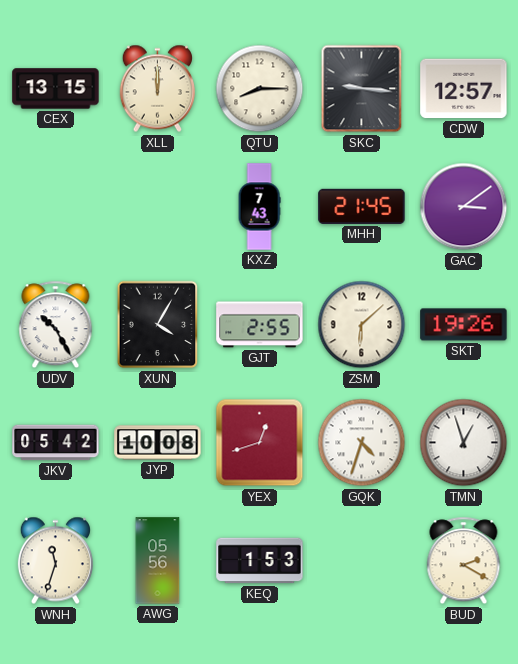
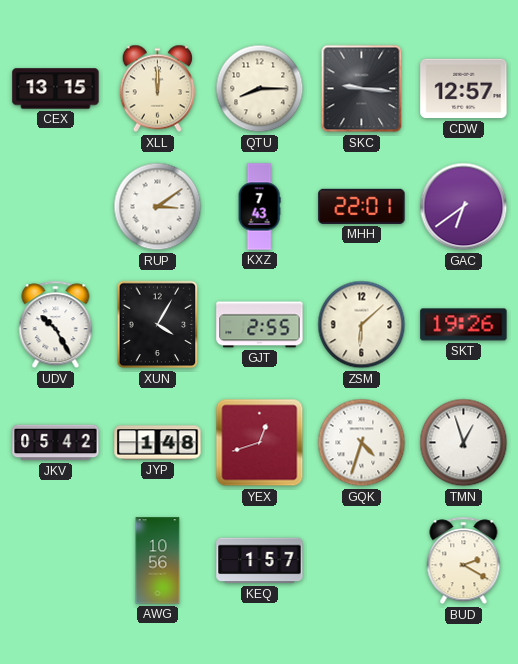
RUP: none -> 3:09 (158, 207)
MHH: 21:45 -> 22:01 (362, 206)
GAC: 3:09 -> 6:39 (464, 207)
JYP: 10:08 -> 1:48 (158, 443)
WNH: 11:33 -> none (55, 561)
AWG: 05:56 -> 10:56 (158, 561)
KEQ: 1:53 -> 1:57 (260, 561)
